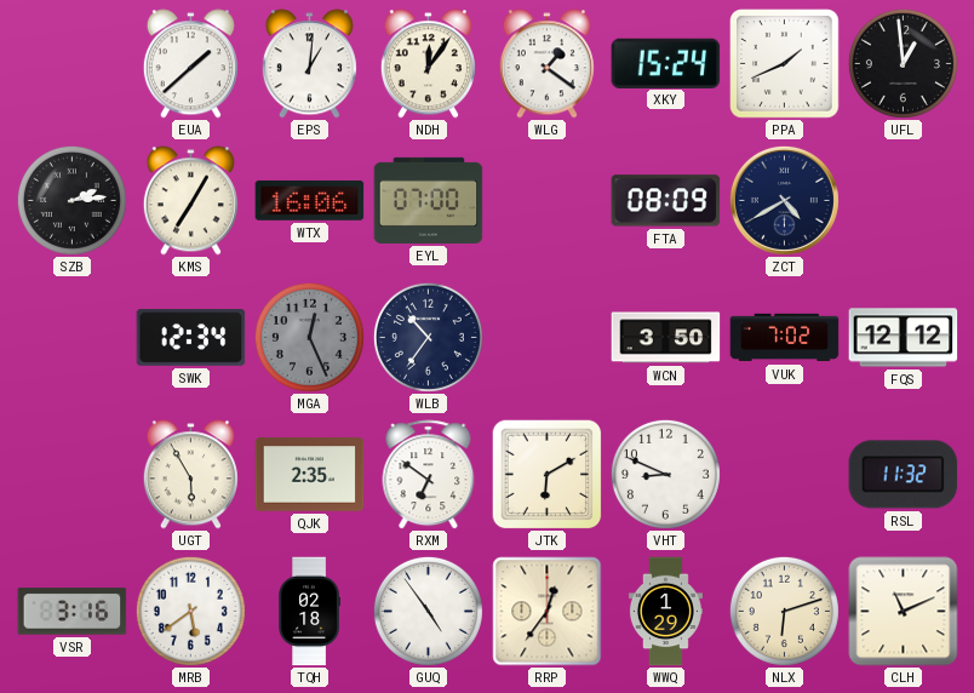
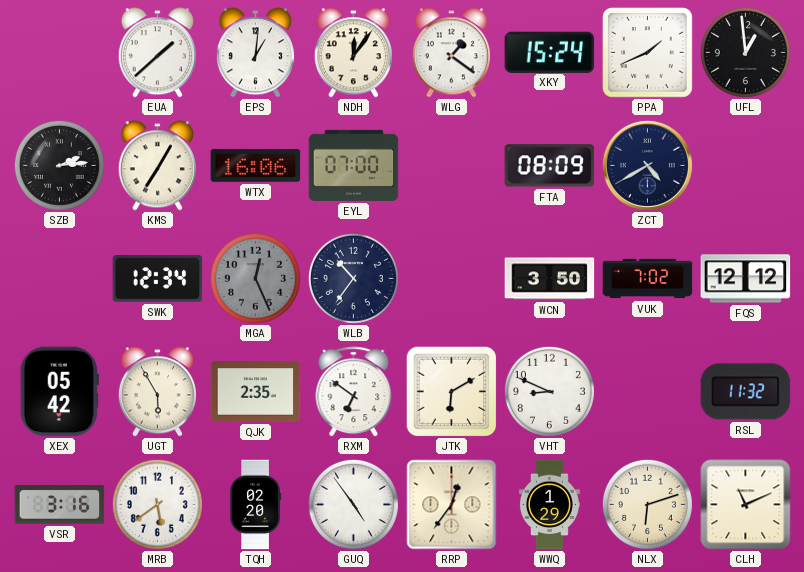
XEX: none -> 05:42 (59, 392)
TQH: 02:18 -> 02:20 (255, 505)
